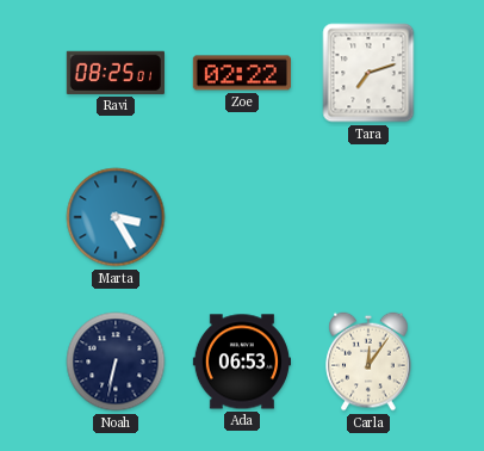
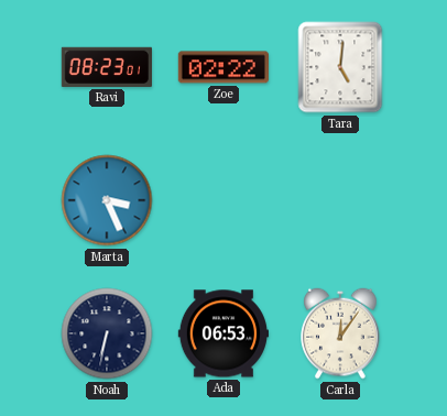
Ravi: 08:25 -> 08:23 (107, 67)
Tara: 7:12 -> 5:01 (340, 67)
Marta: 3:25 -> 3:26 (107, 200)
